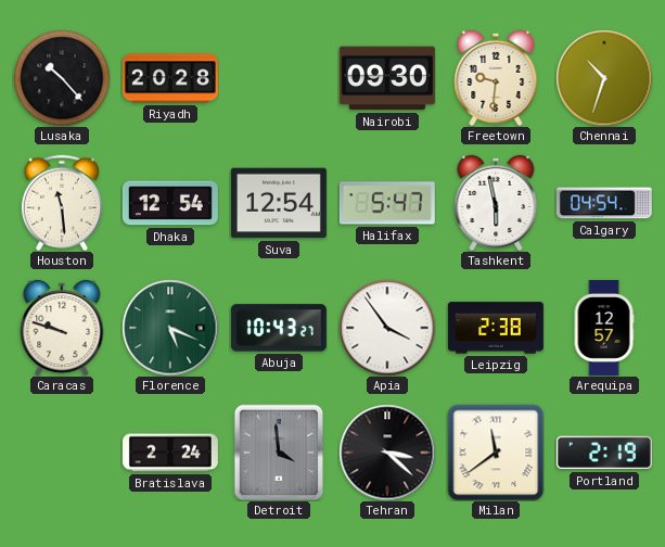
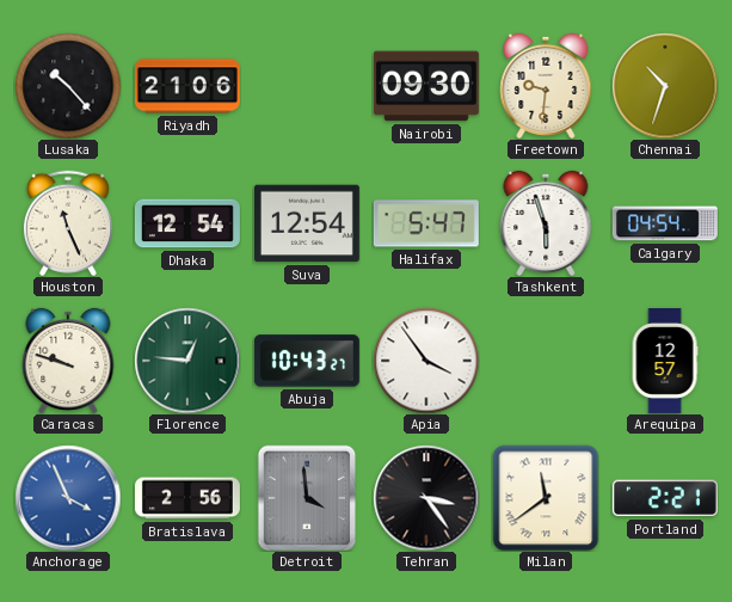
Riyadh: 20:28 -> 21:06 (187, 86)
Houston: 11:29 -> 11:26 (68, 223)
Tashkent: 5:58 -> 5:57 (546, 223)
Florence: 5:19 -> 12:46 (187, 361)
Leipzig: 2:38 -> none (496, 328)
Anchorage: none -> 3:56 (68, 498)
Bratislava: 2:24 -> 2:56 (187, 498)
Tehran: 3:22 -> 3:24 (426, 498)
Portland: 2:19 -> 2:21 (665, 498)
